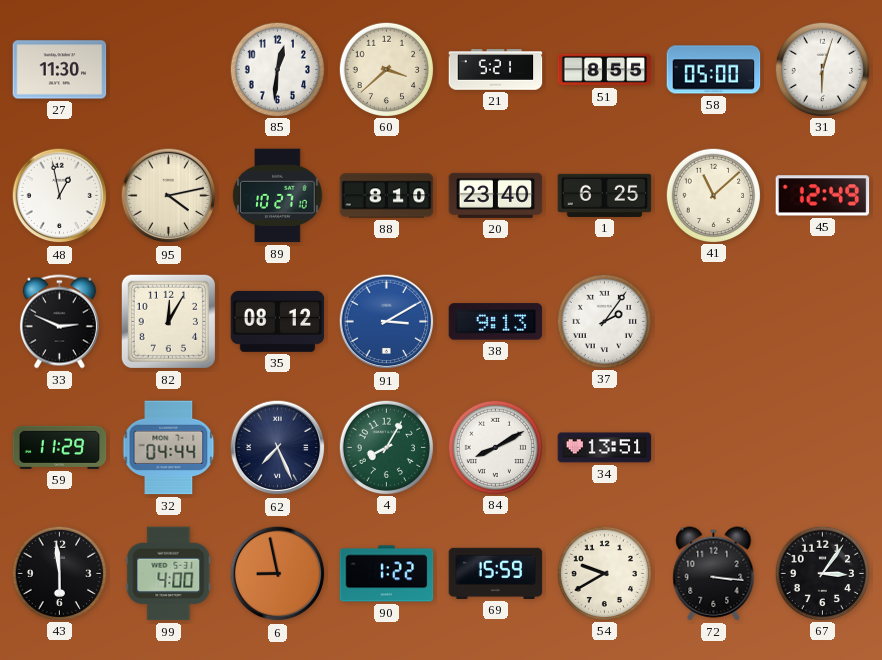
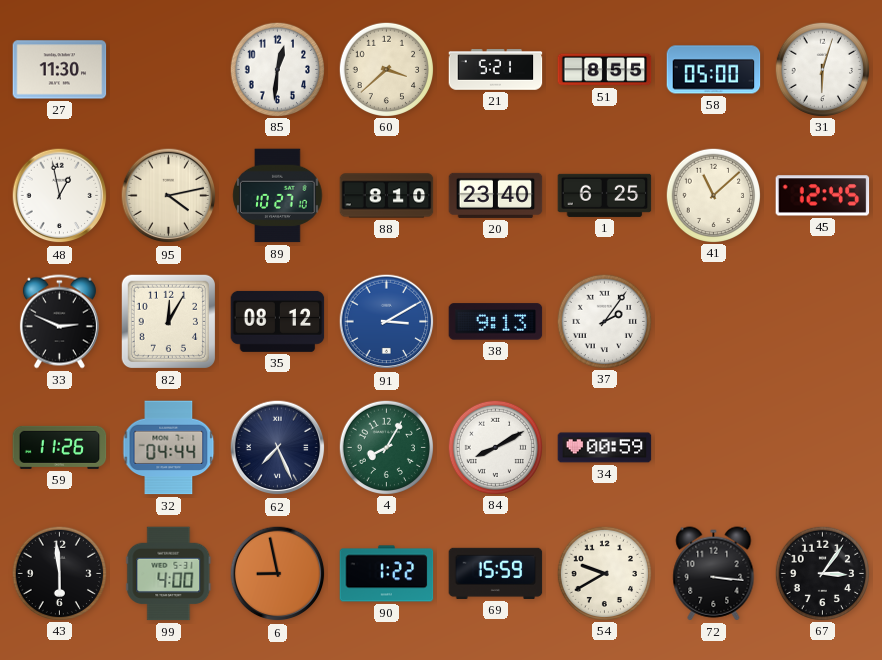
45: 12:49 -> 12:45 (823, 196)
59: 11:29 -> 11:26 (60, 447)
34: 13:51 -> 00:59 (605, 448)
